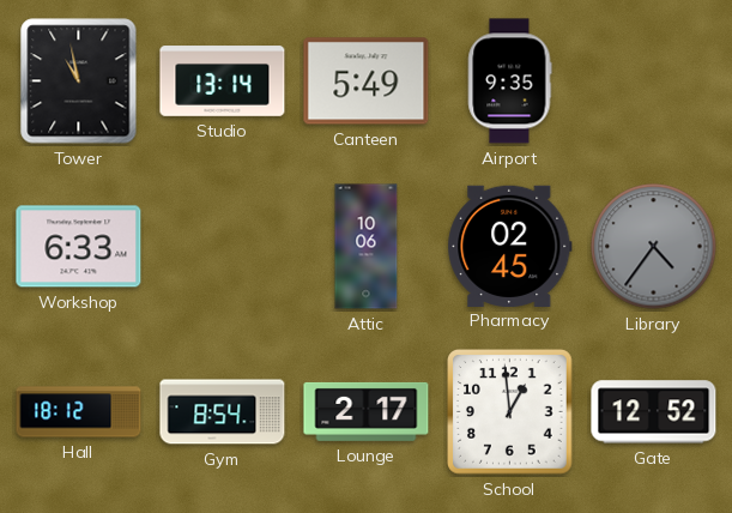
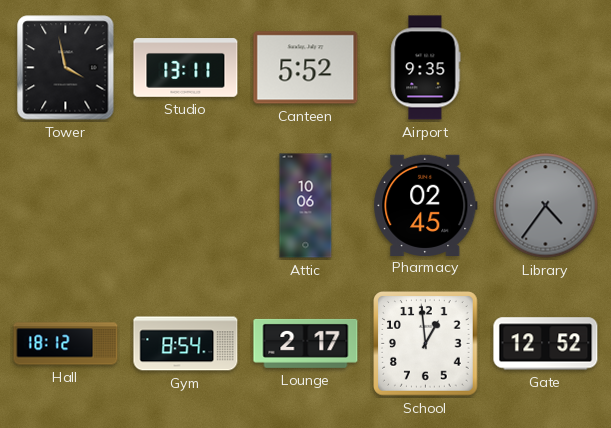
Tower: 10:58 -> 3:58 (66, 68)
Studio: 13:14 -> 13:11 (186, 68)
Canteen: 5:49 -> 5:52 (306, 68)
Workshop: 6:33 -> none (79, 247)
